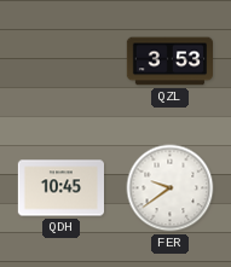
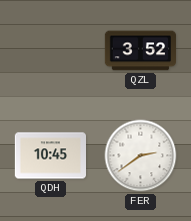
QZL: 3:53 -> 3:52 (141, 51)
FER: 9:39 -> 2:39 (141, 156)
